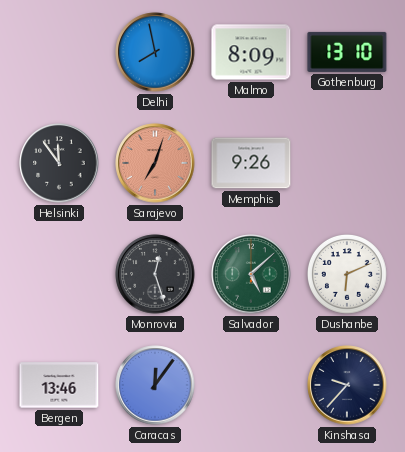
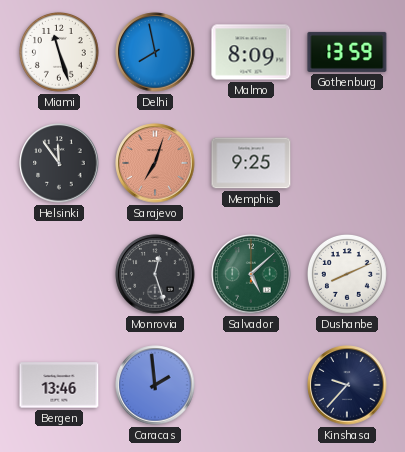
Miami: none -> 11:27 (59, 52)
Gothenburg: 13:10 -> 13:59 (347, 52)
Memphis: 9:26 -> 9:25 (251, 163)
Dushanbe: 6:11 -> 8:11 (347, 274)
Caracas: 12:06 -> 1:59 (155, 385)
